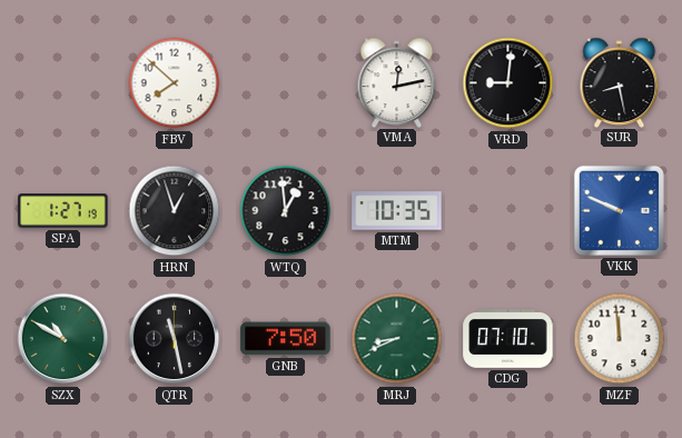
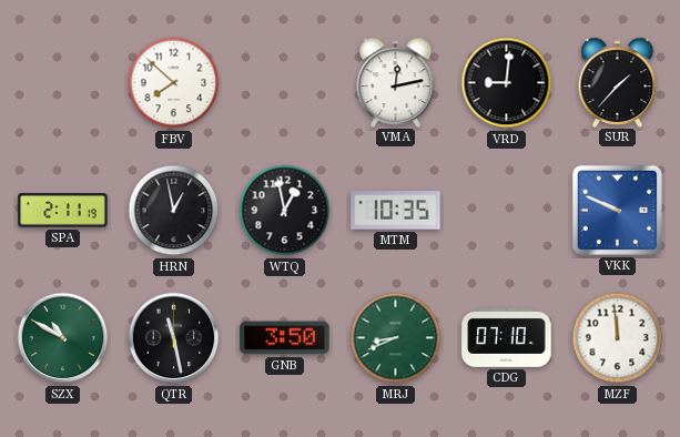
SUR: 8:28 -> 1:37 (618, 82)
SPA: 1:27 -> 2:11 (63, 211)
HRN: 12:57 -> 12:58 (174, 211)
WTQ: 12:59 -> 12:58 (285, 211)
GNB: 7:50 -> 3:50 (285, 338)
